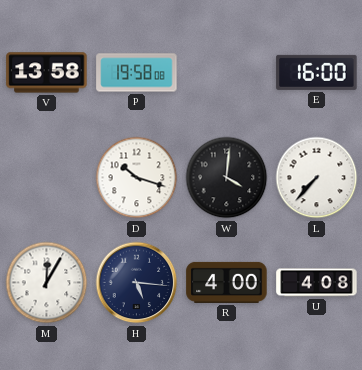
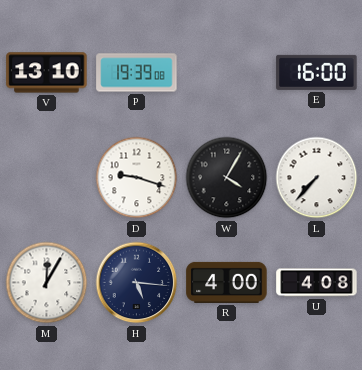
V: 13:58 -> 13:10 (47, 73)
P: 19:58 -> 19:39 (137, 73)
D: 10:18 -> 9:18 (137, 178)
W: 4:01 -> 4:05 (227, 178)
